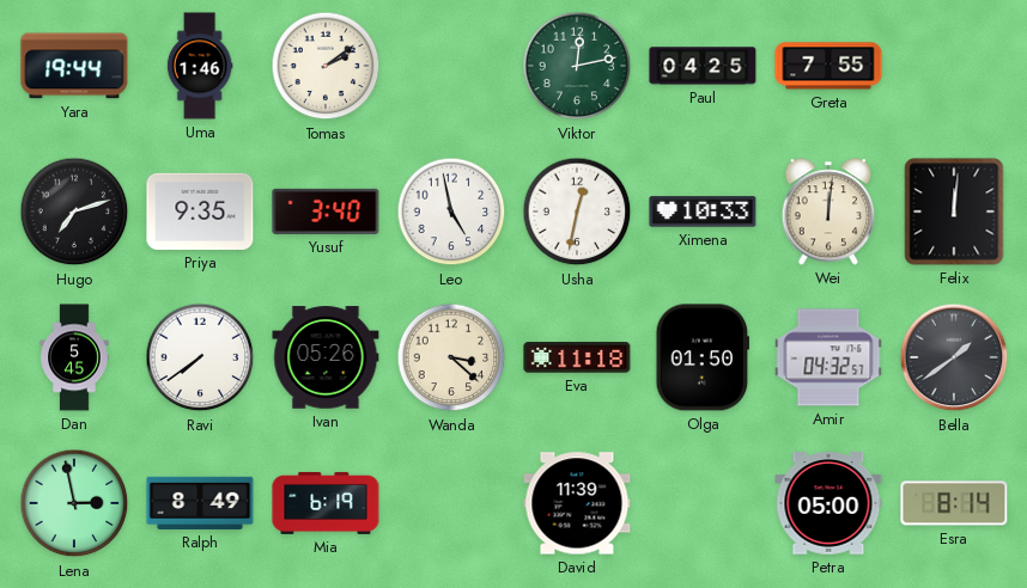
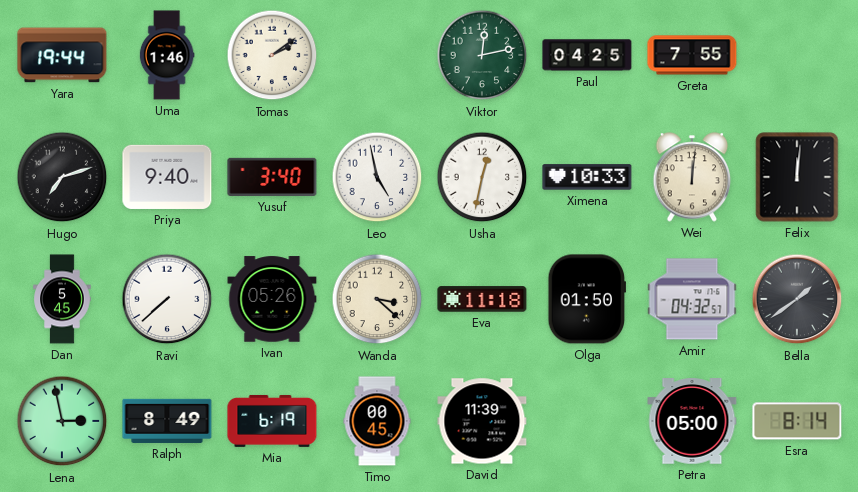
Priya: 9:35 -> 9:40 (167, 177)
Ravi: 7:39 -> 7:38 (167, 299)
Timo: none -> 00:45 (377, 421)
